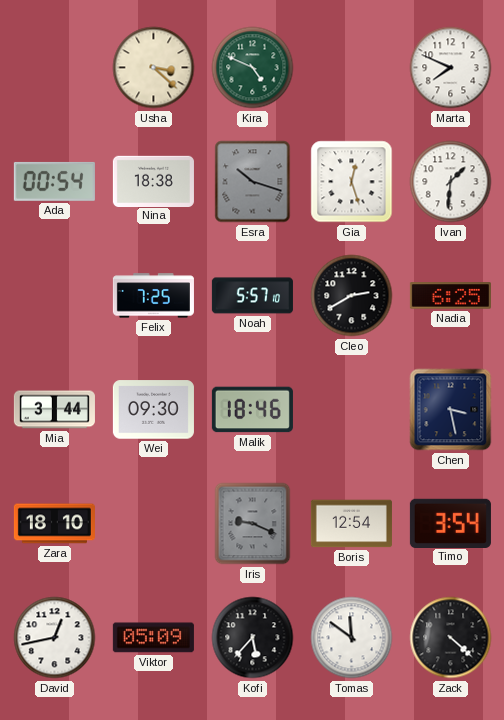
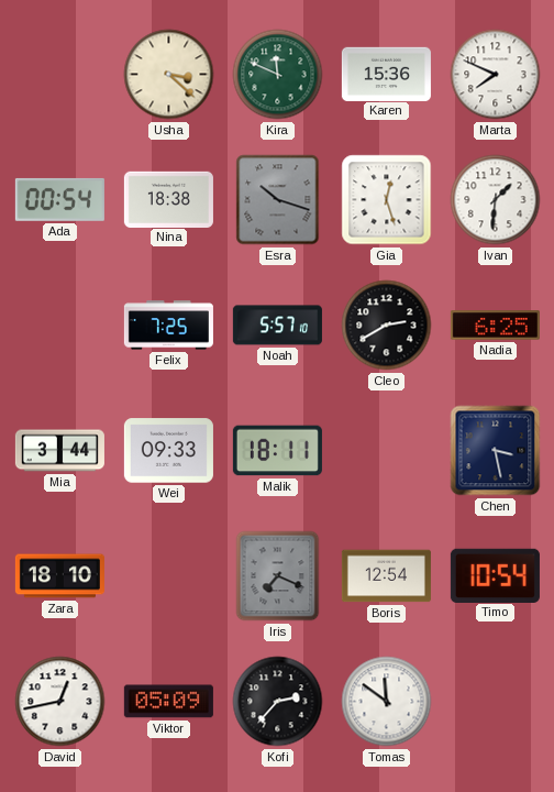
Kira: 4:49 -> 11:49 (278, 75)
Karen: none -> 15:36 (386, 74)
Wei: 09:30 -> 09:33 (168, 451)
Malik: 18:46 -> 18:11 (277, 451)
Iris: 9:19 -> 7:19 (278, 576)
Timo: 3:54 -> 10:54 (495, 575)
Kofi: 5:37 -> 2:37 (278, 702)
Zack: 4:22 -> none (451, 638)
